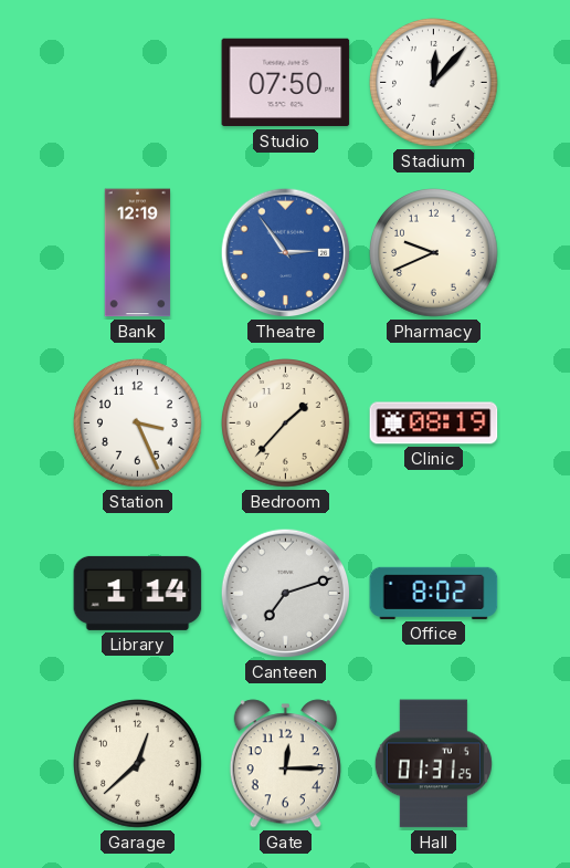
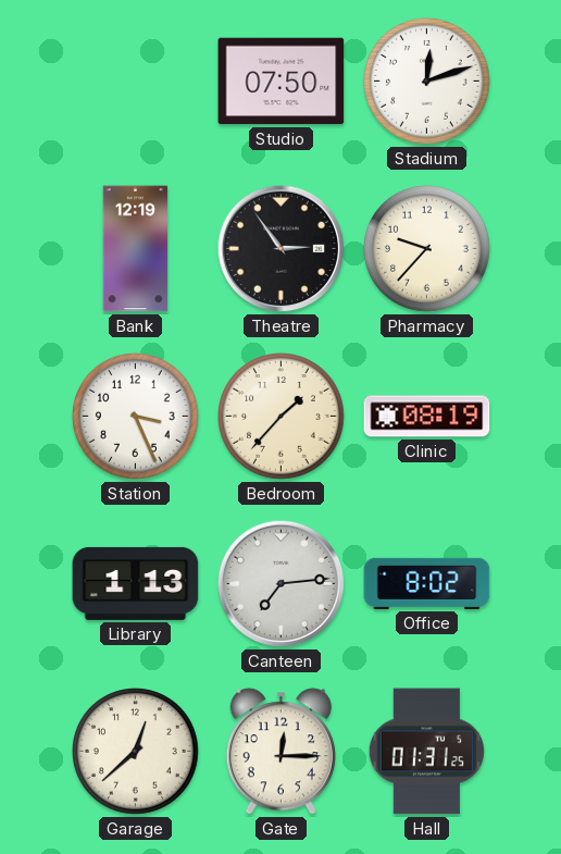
Stadium: 12:07 -> 12:12 (427, 82)
Theatre dial: blue -> black (282, 249)
Pharmacy: 9:41 -> 9:37 (427, 249)
Library: 1:14 -> 1:13 (136, 583)
Canteen: 7:12 -> 7:14 (282, 584)
